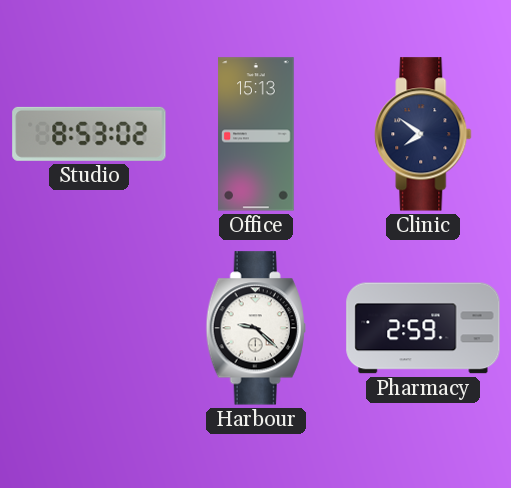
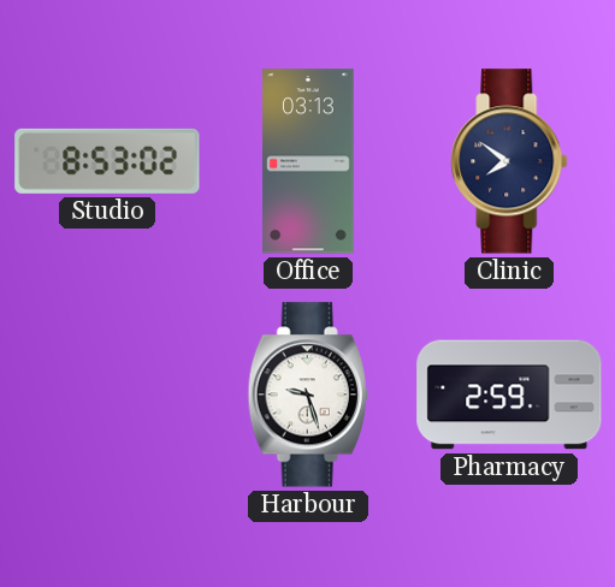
Office: 15:13 -> 03:13 (308, 161)
Harbour: 9:22 -> 9:27 (308, 395)
